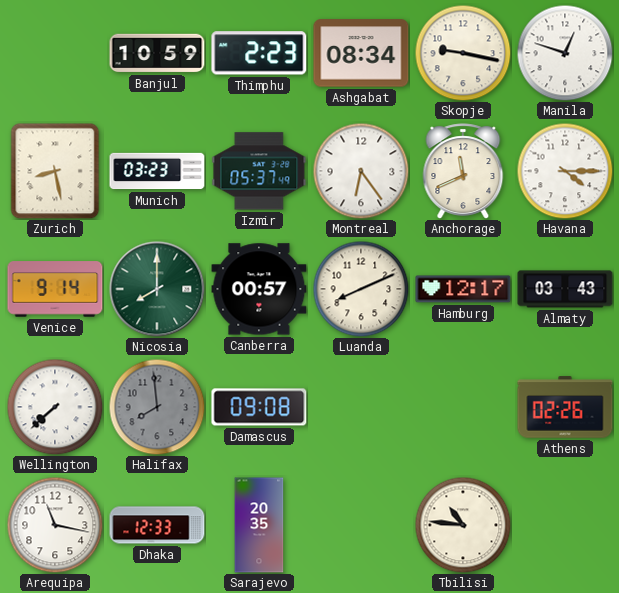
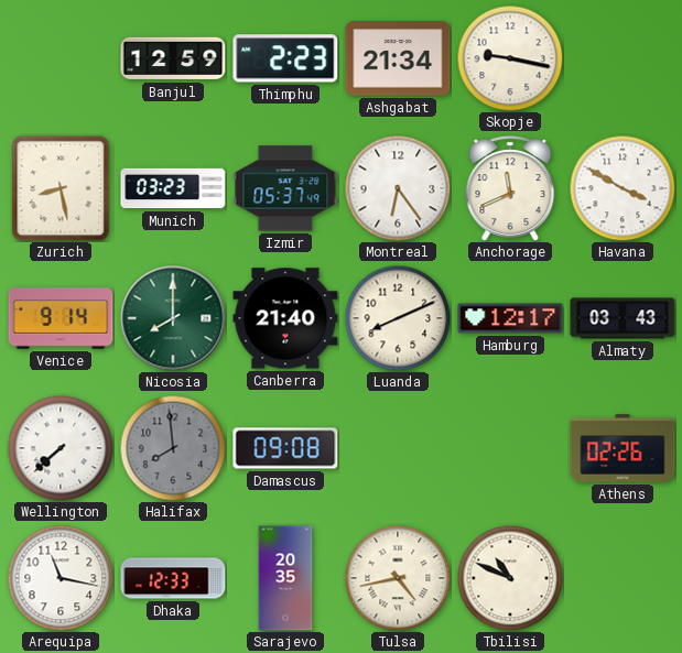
Banjul: 10:59 -> 12:59 (173, 58)
Ashgabat: 08:34 -> 21:34 (398, 58)
Manila: 12:48 -> none (565, 53)
Havana: 4:15 -> 3:50 (623, 188)
Canberra: 00:57 -> 21:40 (285, 318)
Tulsa: none -> 4:43 (398, 578)
Tbilisi: 10:46 -> 10:49 (510, 578)
